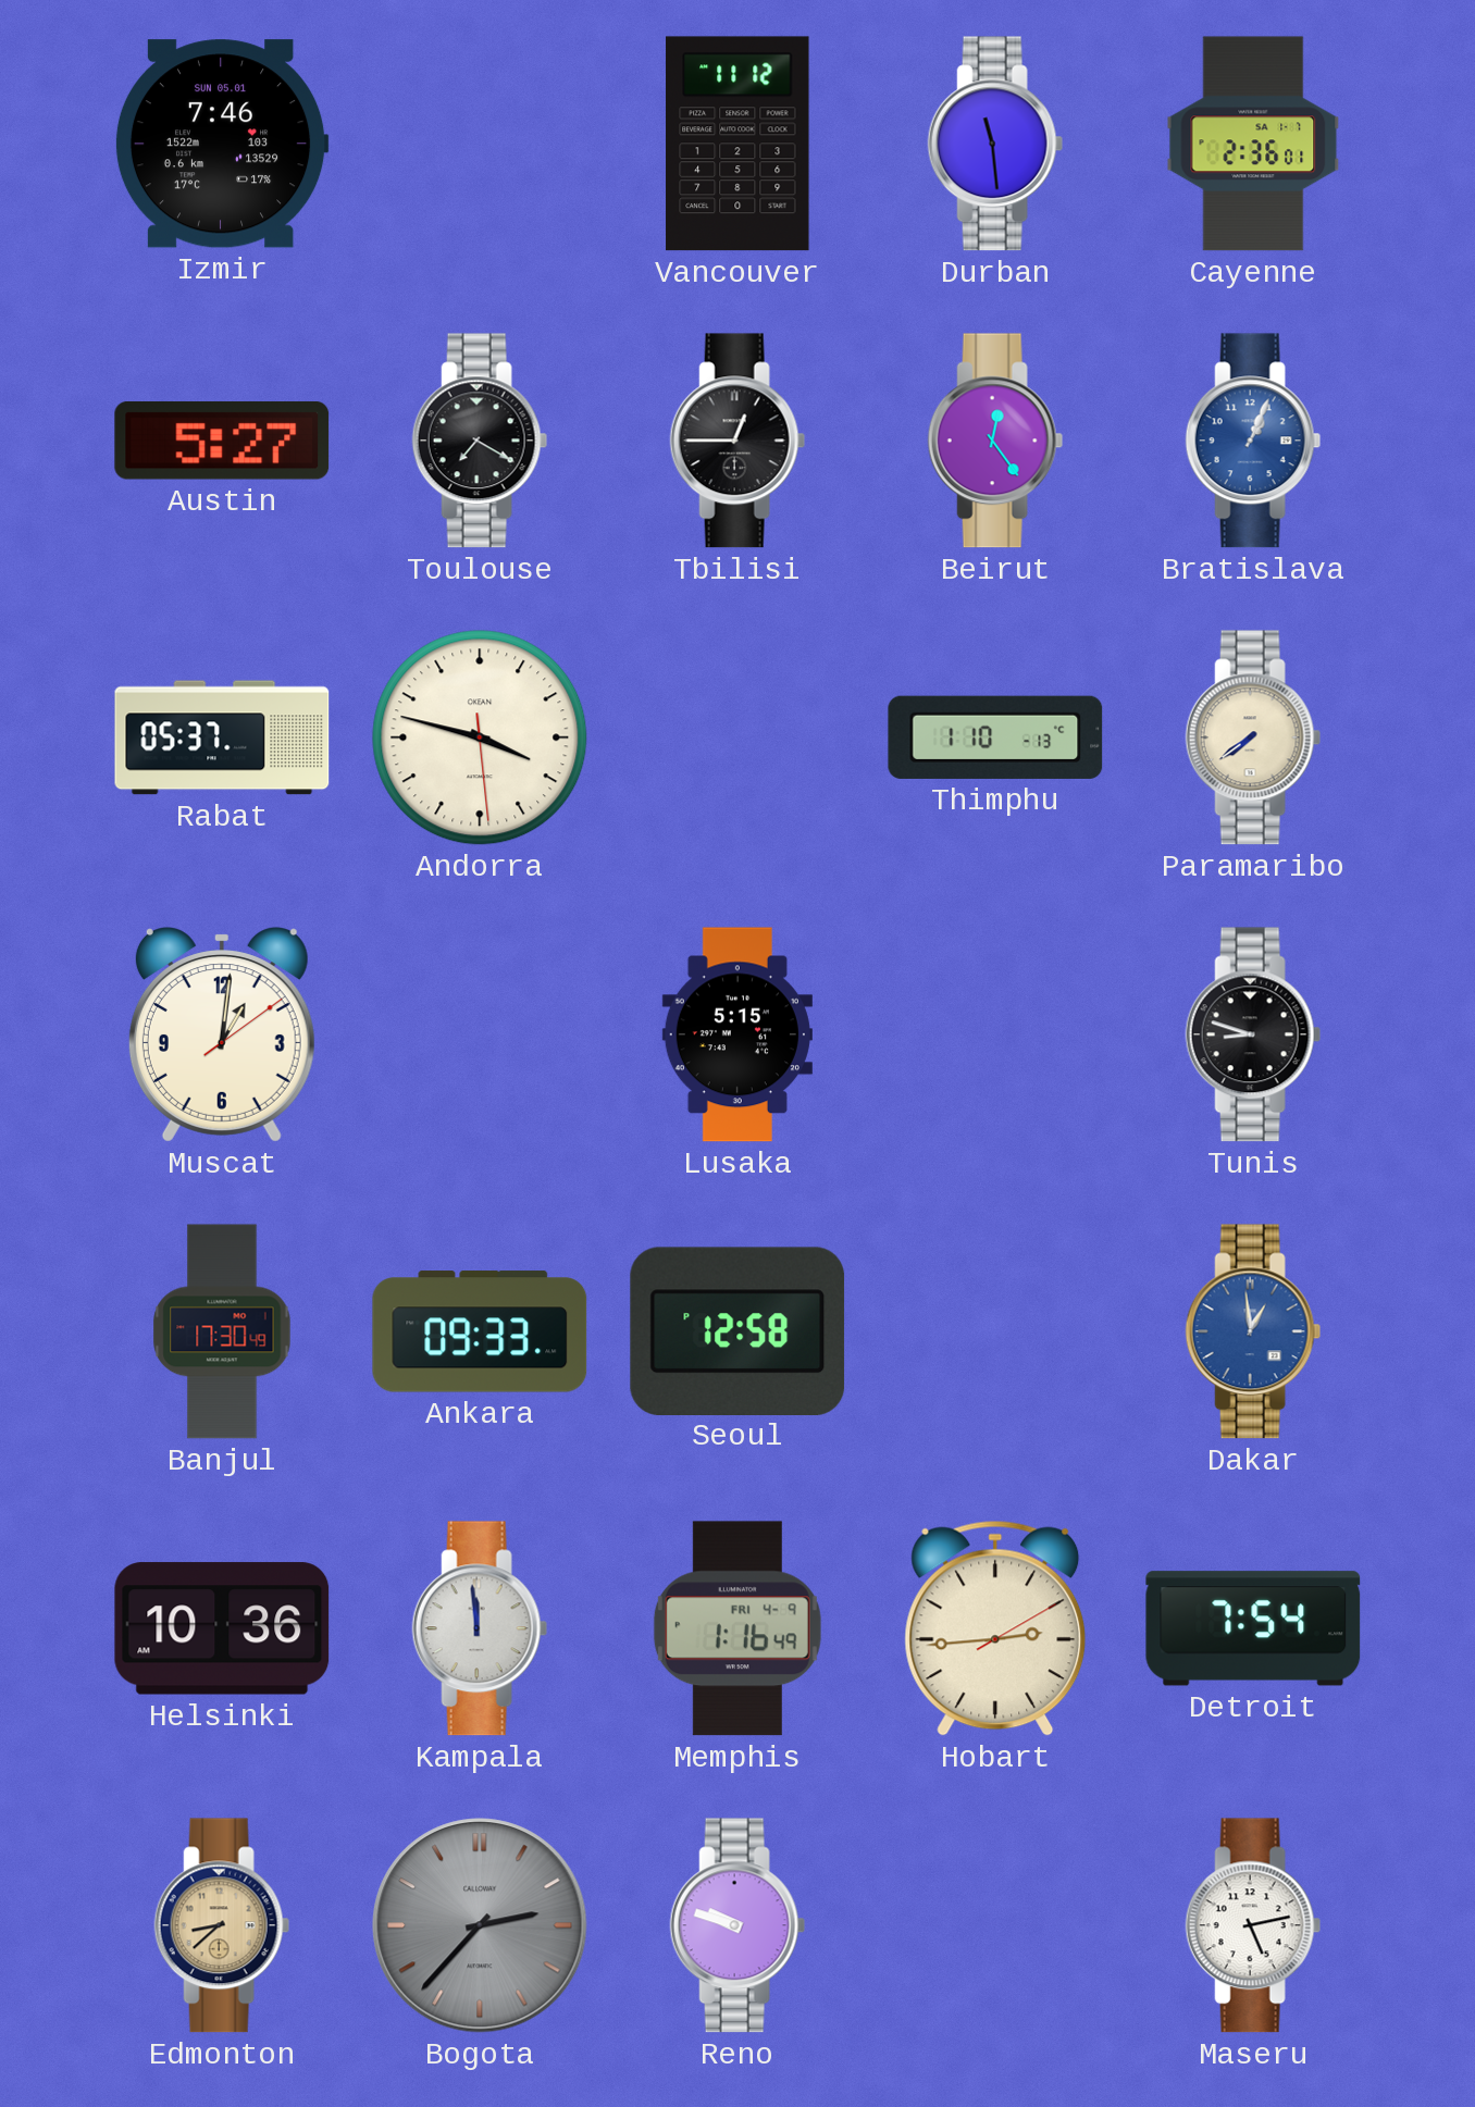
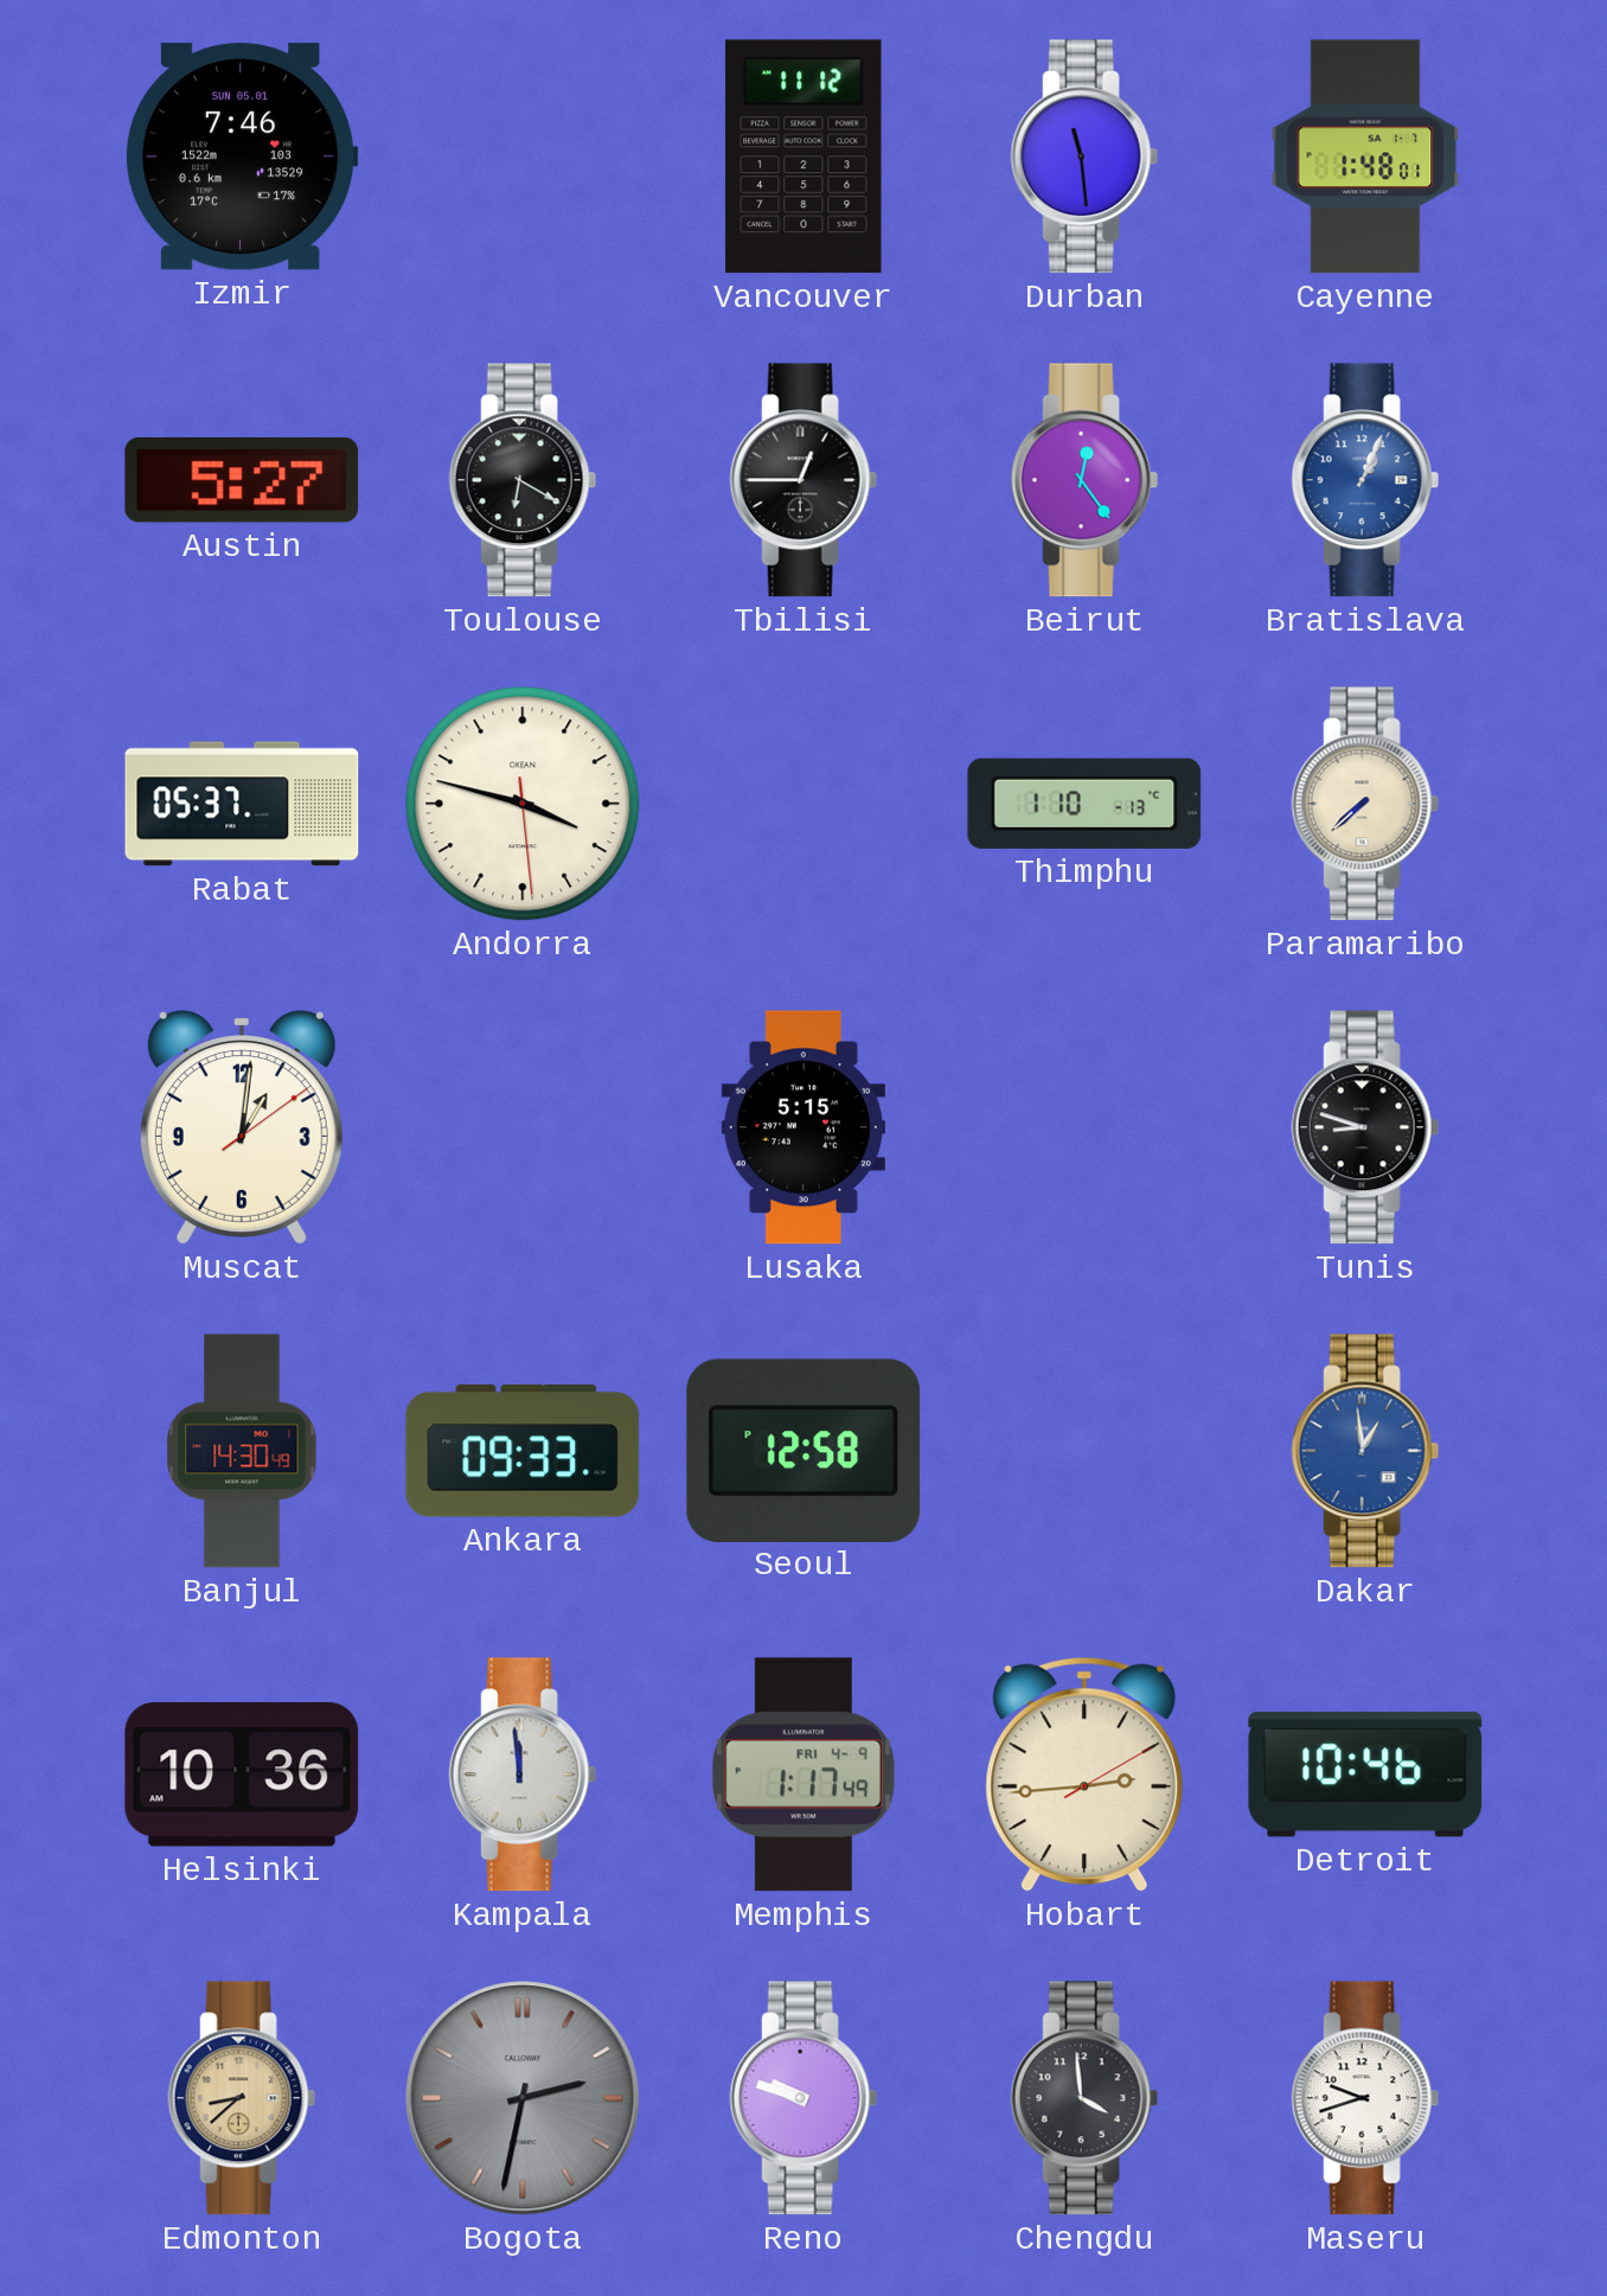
Cayenne: 2:36 -> 1:48 (1365, 156)
Toulouse: 7:20 -> 6:20 (523, 480)
Paramaribo: 7:39 -> 7:38 (1365, 804)
Banjul: 17:30 -> 14:30 (242, 1451)
Memphis: 1:16 -> 1:17 (803, 1774)
Detroit: 7:54 -> 10:46 (1365, 1774)
Bogota: 2:37 -> 2:32 (523, 2098)
Chengdu: none -> 3:59 (1084, 2098)
Maseru: 5:13 -> 9:42 (1365, 2098)
